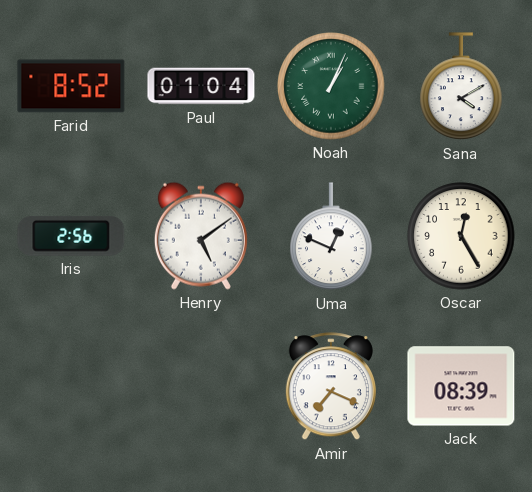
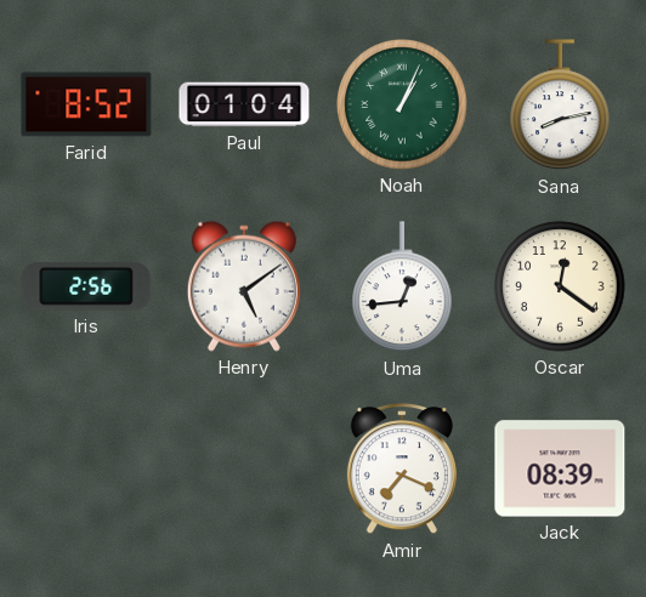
Sana: 4:10 -> 8:13 (560, 106)
Uma: 12:49 -> 12:44 (402, 288)
Oscar: 12:25 -> 12:21 (560, 286)
